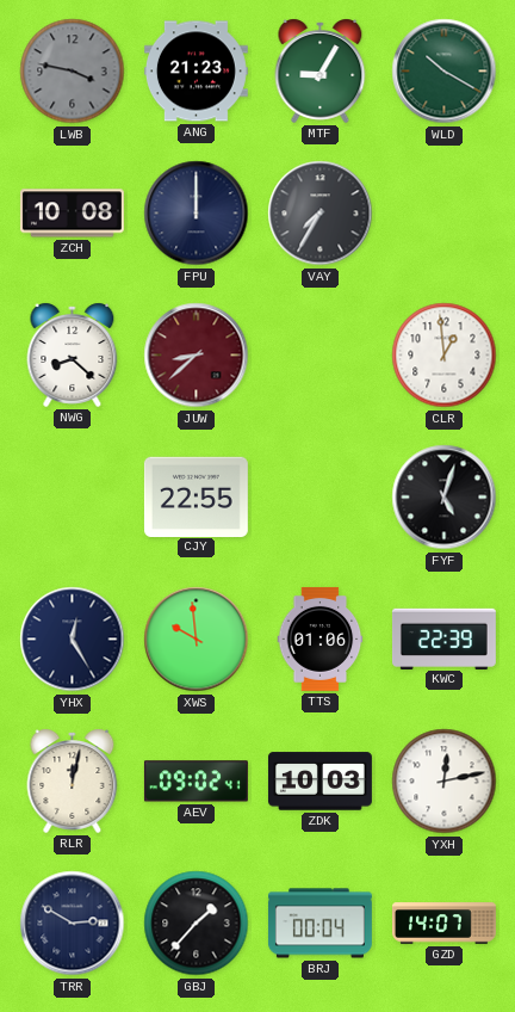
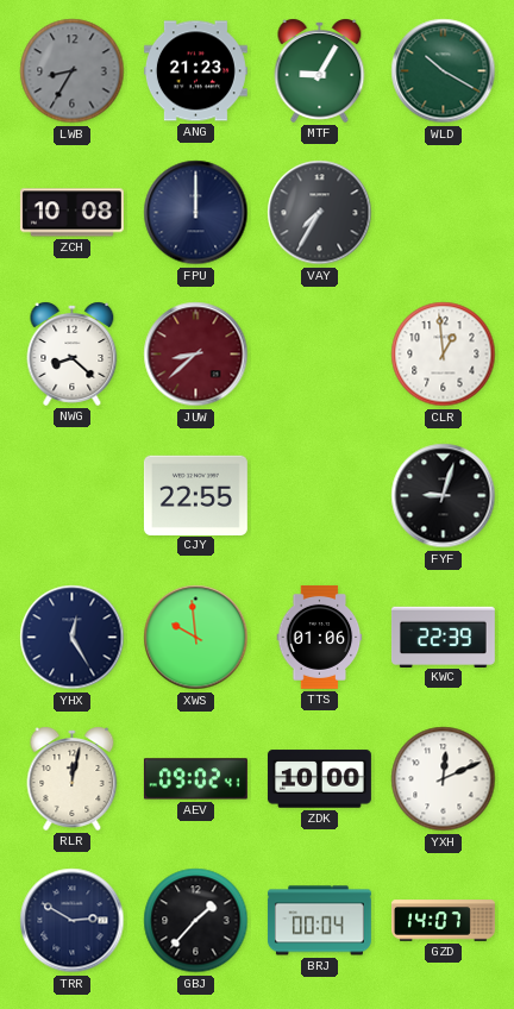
LWB: 3:47 -> 8:35 (73, 71)
FYF: 5:03 -> 9:03 (444, 496)
ZDK: 10:03 -> 10:00 (319, 779)
YXH: 12:13 -> 12:11 (444, 779)
